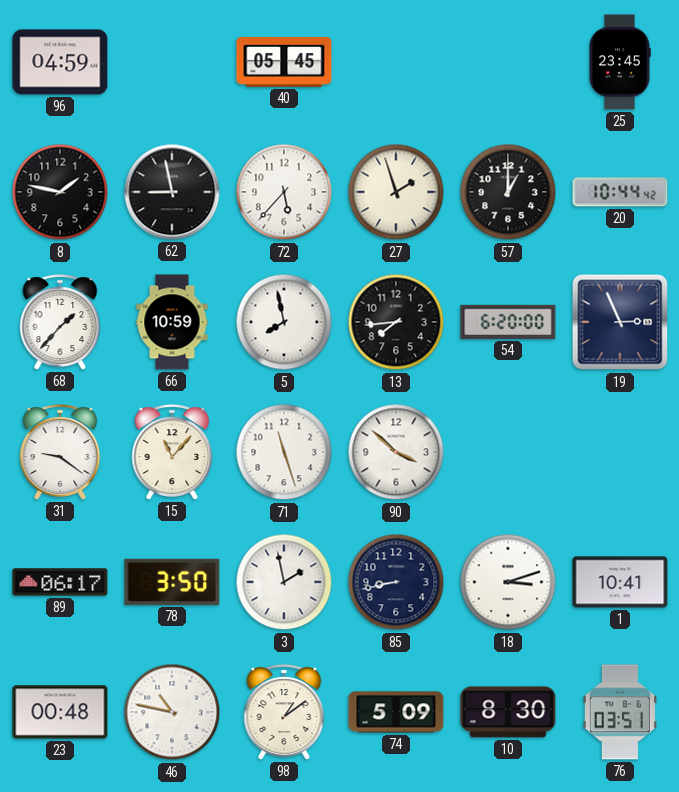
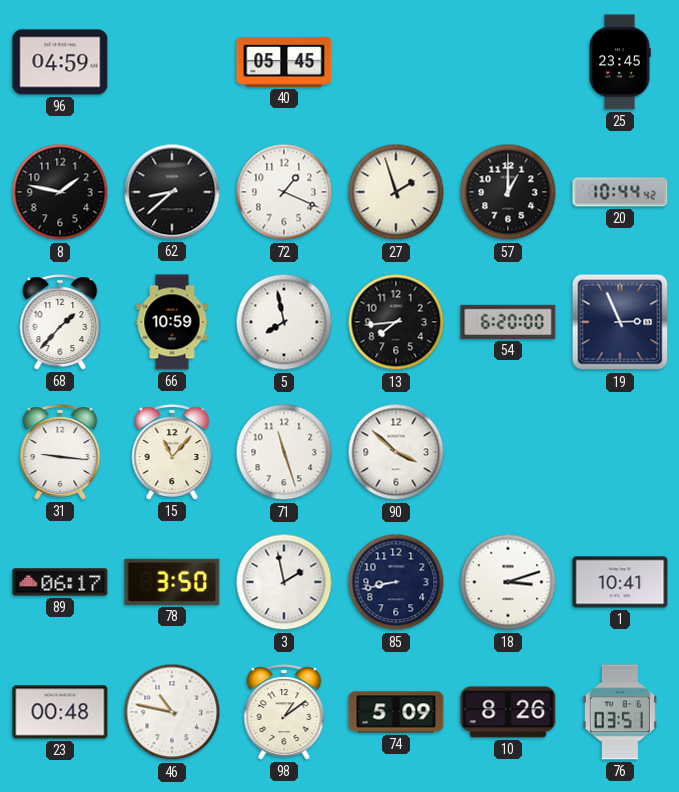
62: 8:58 -> 8:38 (172, 192)
72: 5:37 -> 1:19 (284, 192)
31: 9:21 -> 9:16 (60, 452)
10: 8:30 -> 8:26 (508, 712)
